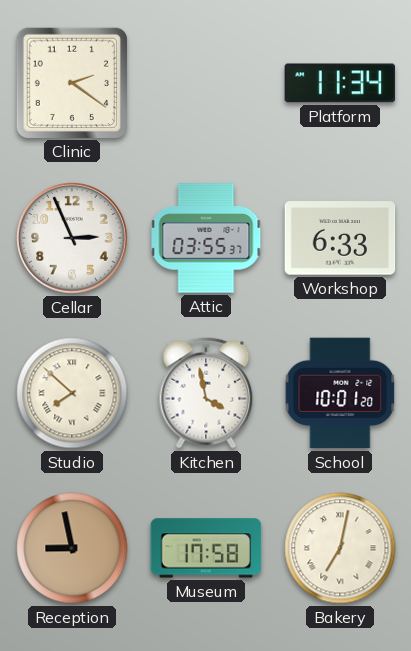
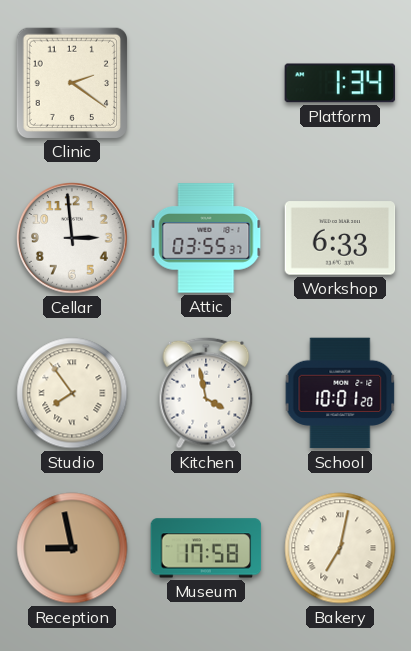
Platform: 11:34 -> 1:34 (340, 83)
Cellar: 2:56 -> 2:59 (73, 239)
Studio: 7:52 -> 7:54 (72, 393)
